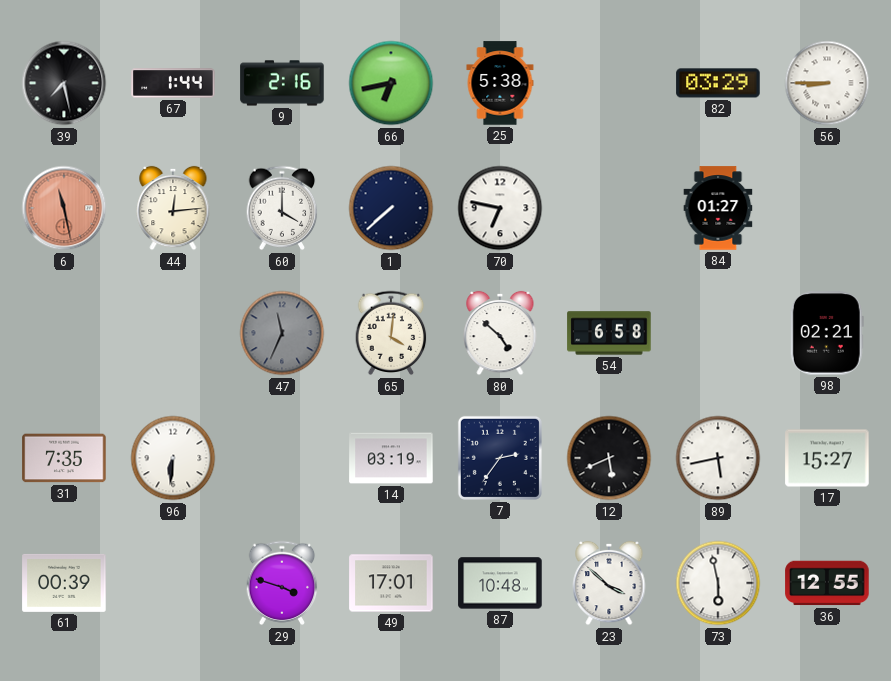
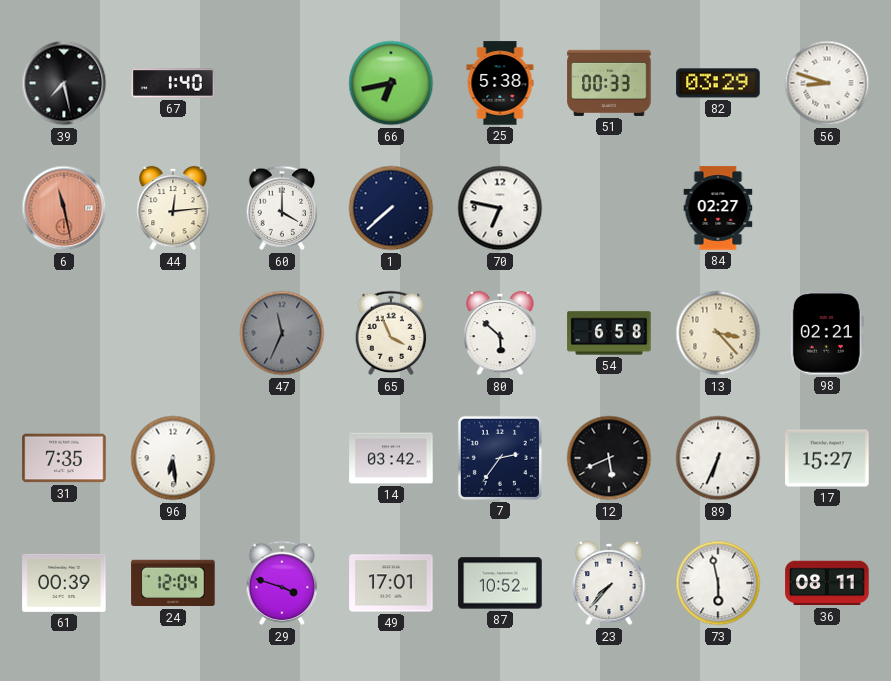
67: 1:44 -> 1:40 (173, 83)
9: 2:16 -> none (282, 83)
51: none -> 00:33 (609, 83)
56: 8:45 -> 8:48 (827, 83)
84: 01:27 -> 02:27 (718, 208)
65: 4:01 -> 3:56 (391, 333)
80: 4:52 -> 5:52 (500, 333)
13: none -> 3:23 (718, 333)
96: 6:31 -> 6:29 (173, 458)
14: 03:19 -> 03:42 (391, 458)
89: 5:43 -> 6:34 (718, 458)
24: none -> 12:04 (173, 583)
87: 10:48 -> 10:52 (500, 583)
23: 3:52 -> 7:37 (609, 583)
36: 12:55 -> 08:11 (827, 583)
